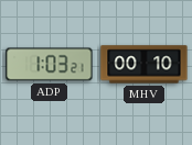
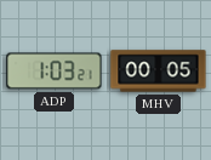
MHV: 00:10 -> 00:05 (159, 72)
